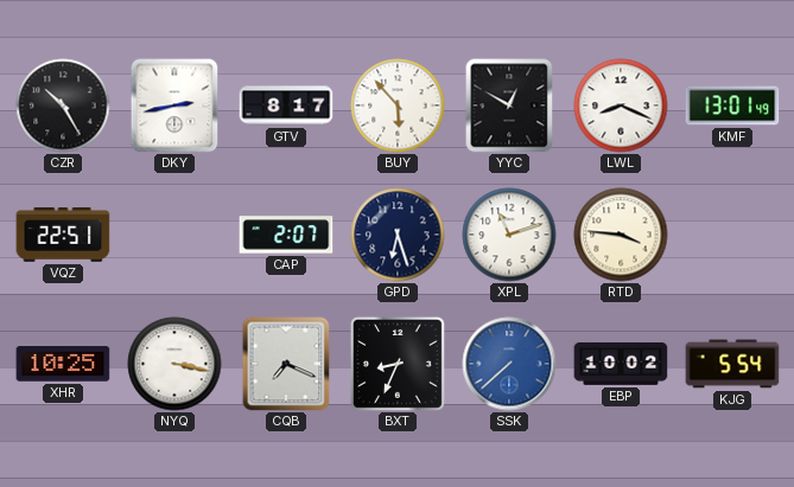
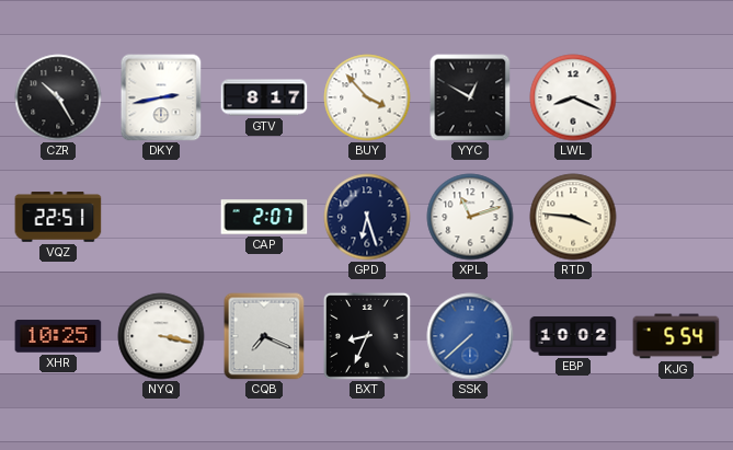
BUY: 5:53 -> 3:53 (367, 97)
KMF: 13:01 -> none (732, 105)
